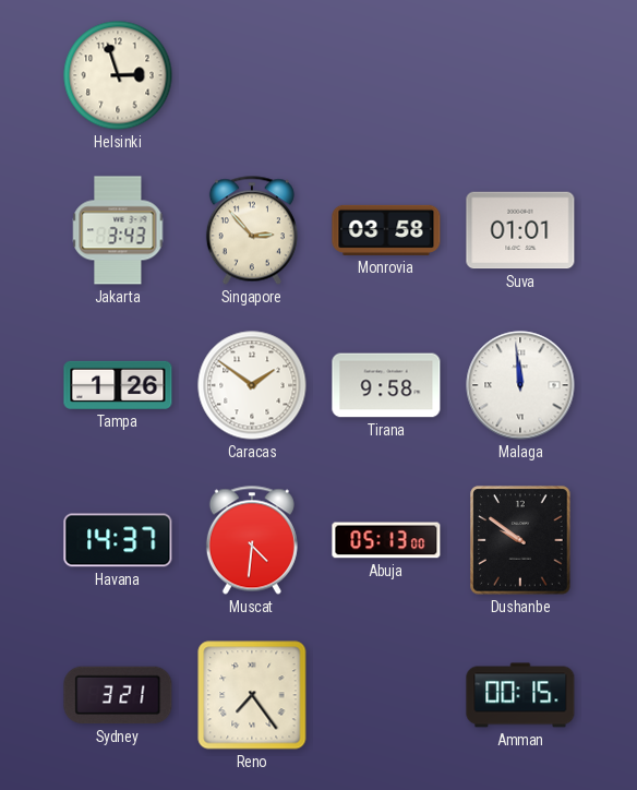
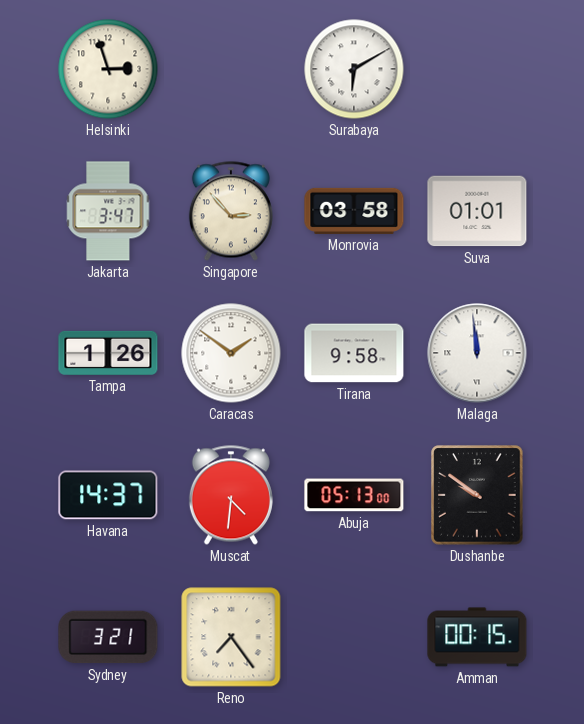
Surabaya: none -> 6:10 (354, 69)
Jakarta: 3:43 -> 3:47 (108, 211)
